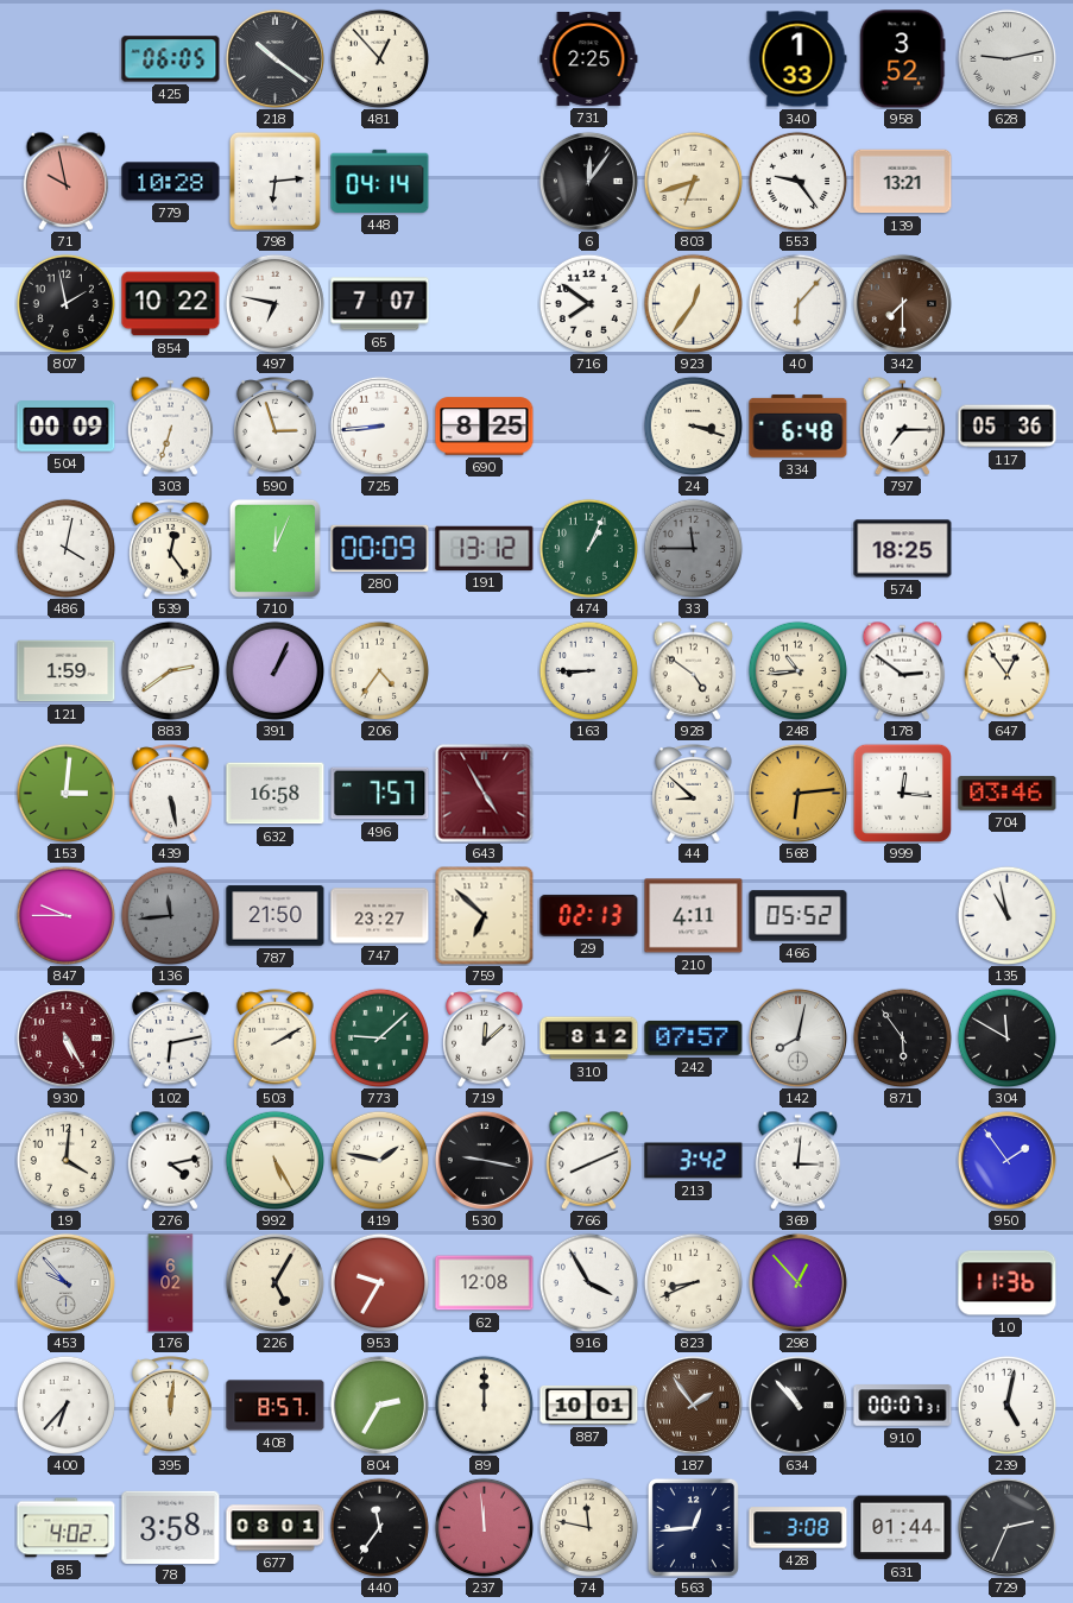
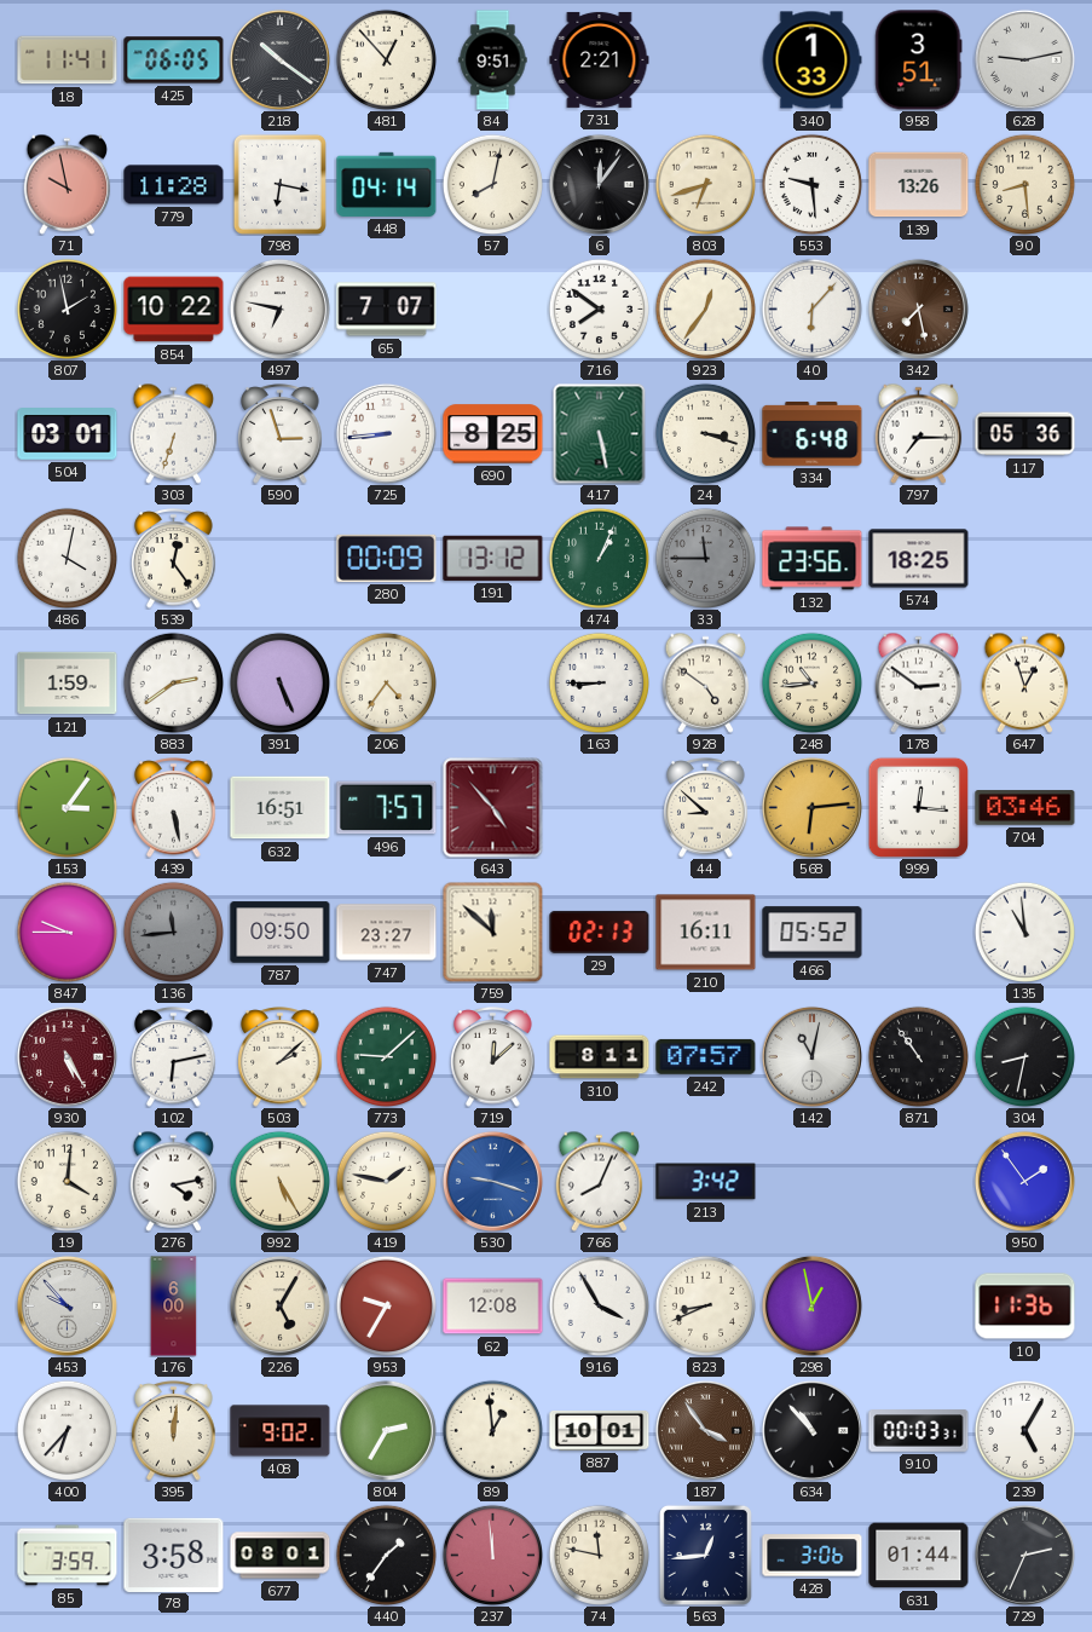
18: none -> 11:41 (68, 60)
84: none -> 9:51 (493, 60)
731: 2:25 -> 2:21 (600, 59)
958: 3:52 -> 3:51 (919, 60)
779: 10:28 -> 11:28 (174, 185)
798: 6:14 -> 6:17 (279, 184)
57: none -> 8:02 (492, 184)
553: 9:24 -> 9:29 (811, 184)
139: 13:21 -> 13:26 (919, 185)
90: none -> 8:29 (1024, 184)
342: 7:30 -> 7:28 (918, 308)
504: 00:09 -> 03:01 (68, 434)
417: none -> 5:28 (600, 433)
710: 12:04 -> none (274, 548)
132: none -> 23:56 (813, 559)
391: 1:04 -> 5:26 (279, 682)
647: 12:54 -> 12:57 (1025, 682)
153: 3:01 -> 3:06 (67, 807)
632: 16:58 -> 16:51 (281, 808)
643: 4:55 -> 4:53 (493, 808)
787: 21:50 -> 09:50 (281, 933)
759: 6:52 -> 11:52 (492, 932)
210: 4:11 -> 16:11 (706, 933)
135: 10:58 -> 10:59 (1024, 932)
503: 2:10 -> 2:08 (281, 1057)
310: 8:12 -> 8:11 (600, 1057)
142: 8:02 -> 11:02 (811, 1056)
871: 5:54 -> 10:54 (918, 1056)
304: 11:50 -> 8:32 (1024, 1056)
530: 9:17 -> 9:18 (492, 1181)
530 dial: black -> blue (492, 1181)
766: 8:11 -> 8:04 (600, 1181)
369: 3:01 -> none (799, 1160)
176: 6:02 -> 6:00 (174, 1307)
298: 12:53 -> 12:58 (811, 1305)
408: 8:57 -> 9:02 (281, 1431)
89: 12:00 -> 12:59 (492, 1430)
187: 1:54 -> 3:54 (705, 1430)
910: 00:07 -> 00:03 (919, 1431)
239: 5:02 -> 5:05 (1024, 1430)
85: 4:02 -> 3:59 (68, 1556)
440: 11:36 -> 1:36 (386, 1555)
428: 3:08 -> 3:06 (813, 1556)
